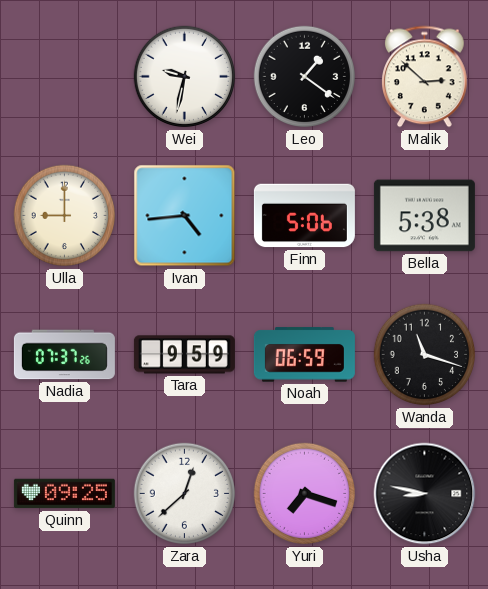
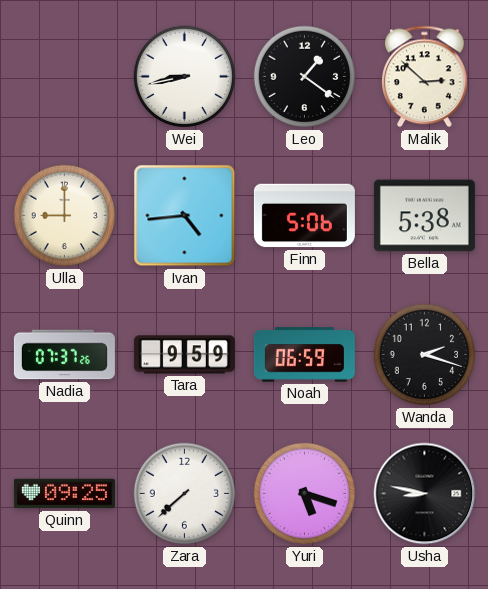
Wei: 9:32 -> 8:43 (185, 77)
Wanda: 11:18 -> 2:18 (425, 355)
Zara: 12:38 -> 7:38 (185, 494)
Yuri: 7:18 -> 5:18 (305, 494)
